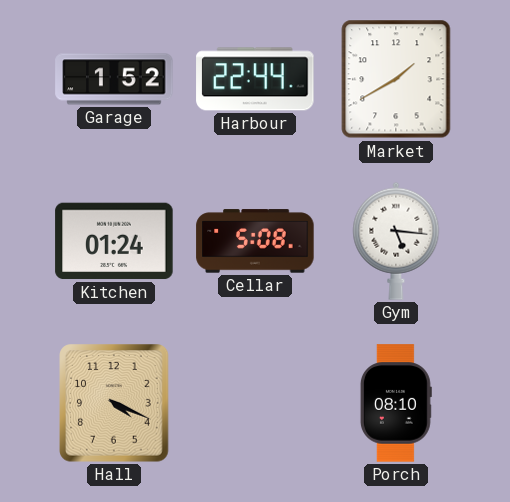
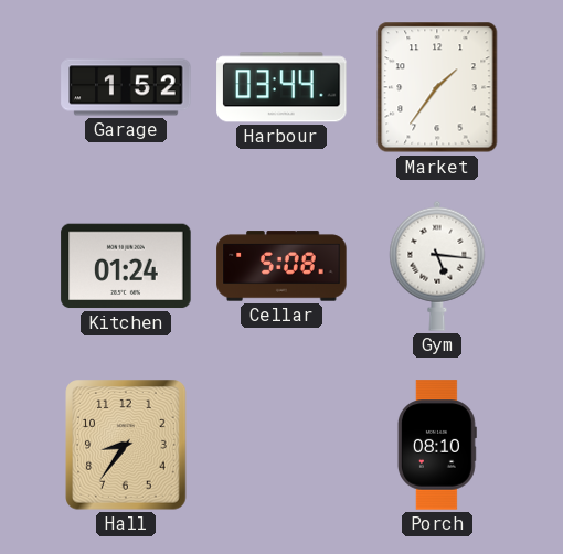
Harbour: 22:44 -> 03:44 (281, 87)
Market: 1:40 -> 1:36 (437, 87)
Hall: 4:19 -> 8:36 (126, 445)
